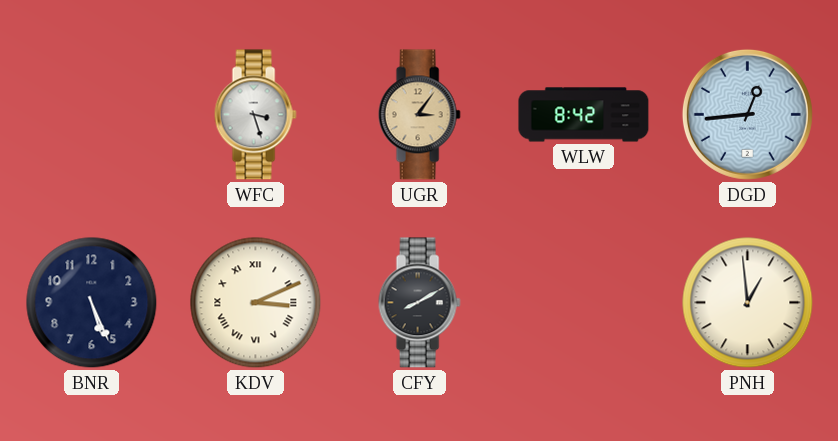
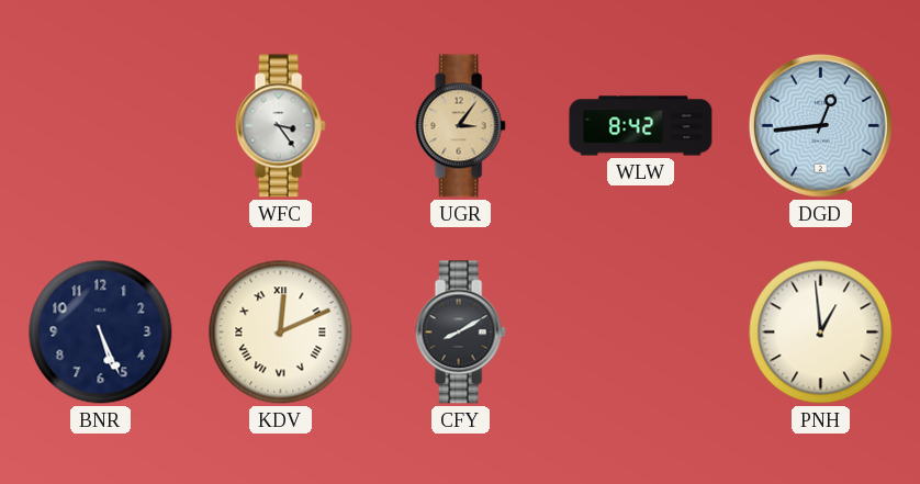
WFC: 3:27 -> 3:24 (280, 126)
KDV: 3:11 -> 12:11 (281, 333)
